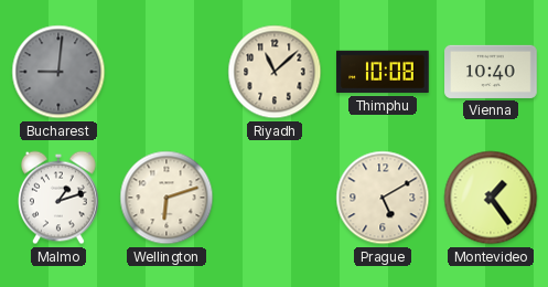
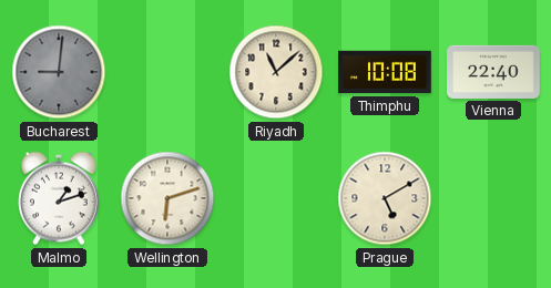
Vienna: 10:40 -> 22:40 (493, 72)
Montevideo: 1:24 -> none (491, 198)
